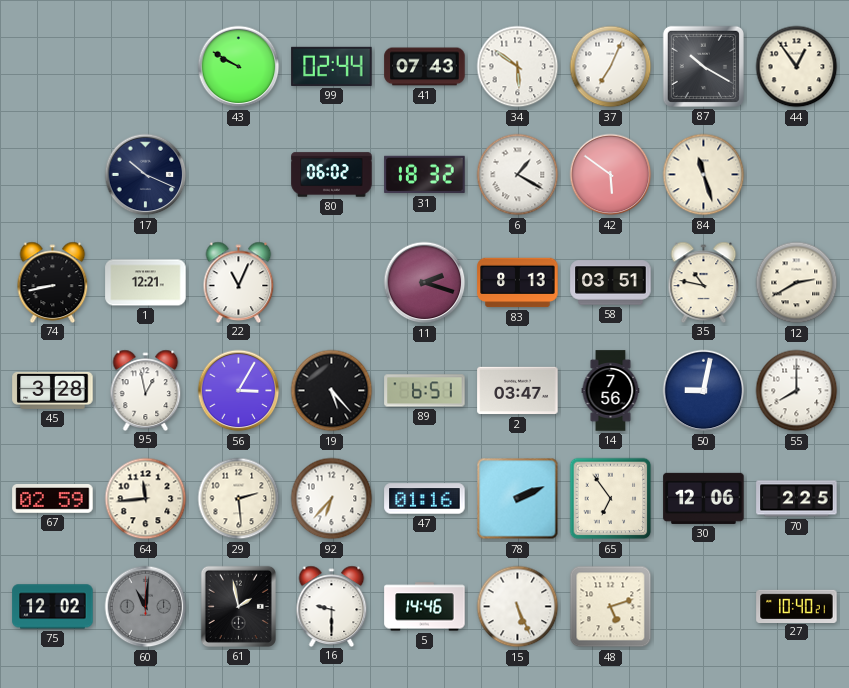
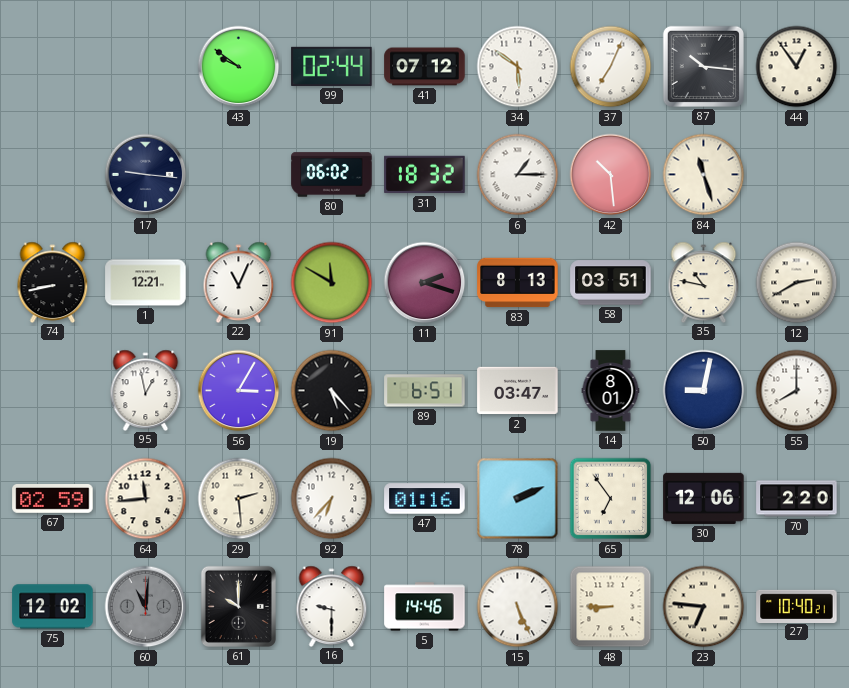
43: 9:50 -> 9:51 (239, 67)
41: 07:43 -> 07:12 (425, 67)
87: 10:20 -> 10:16 (703, 66)
17: 10:19 -> 9:16 (146, 175)
6: 1:20 -> 1:15 (518, 175)
42: 5:51 -> 10:29 (611, 175)
91: none -> 11:50 (332, 283)
45: 3:28 -> none (53, 390)
14: 7:56 -> 8:01 (611, 391)
70: 2:25 -> 2:20 (797, 499)
61: 1:58 -> 10:00 (238, 606)
48: 5:12 -> 8:45 (611, 607)
23: none -> 6:46 (704, 607)
